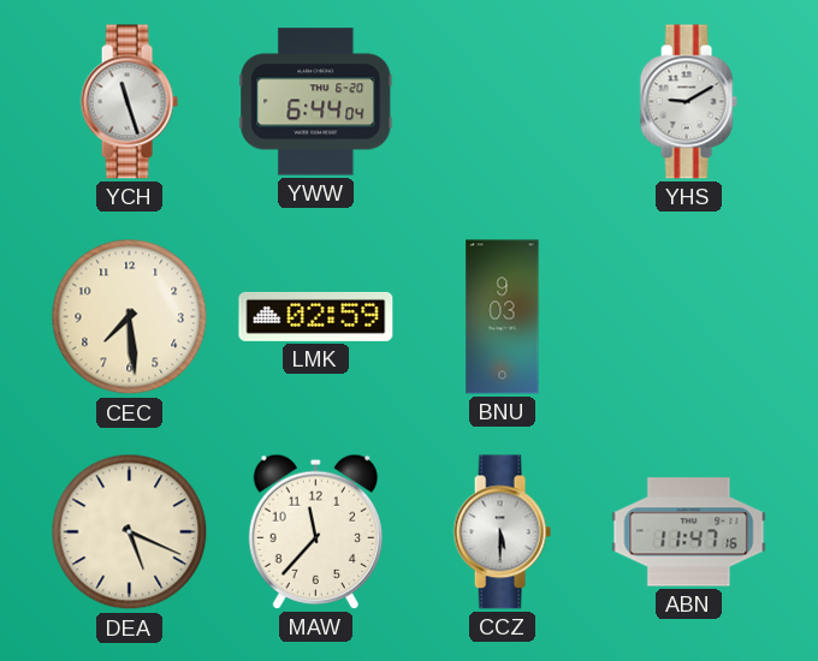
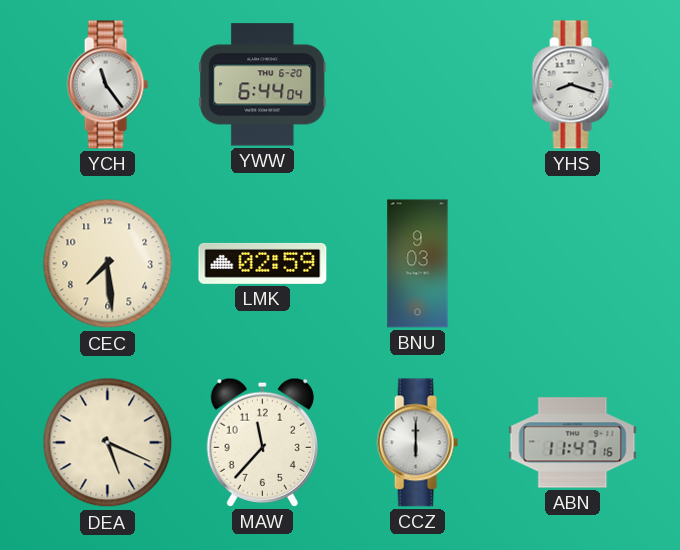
YCH: 11:27 -> 11:24 (107, 85)
YHS: 9:10 -> 8:18 (572, 85)
CCZ: 5:30 -> 6:00 (417, 443)
